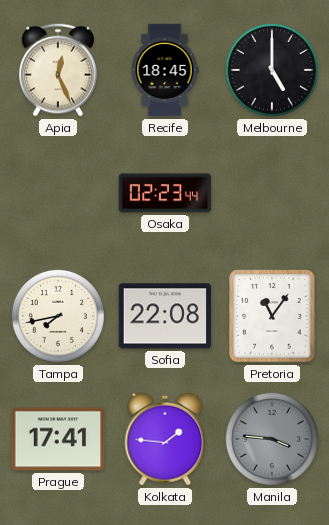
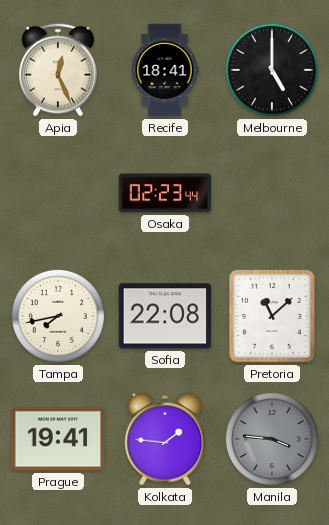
Recife: 18:45 -> 18:41 (165, 70)
Pretoria: 11:06 -> 11:08 (272, 316)
Prague: 17:41 -> 19:41 (58, 439)
